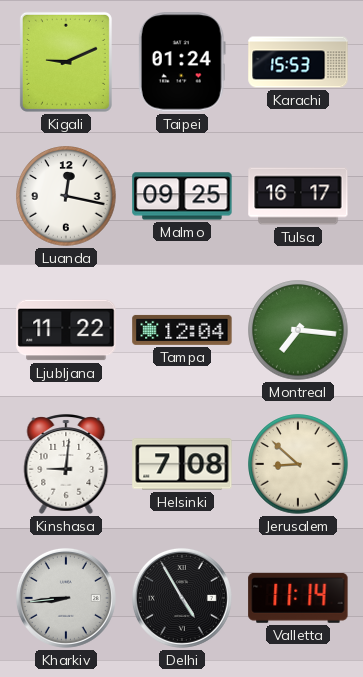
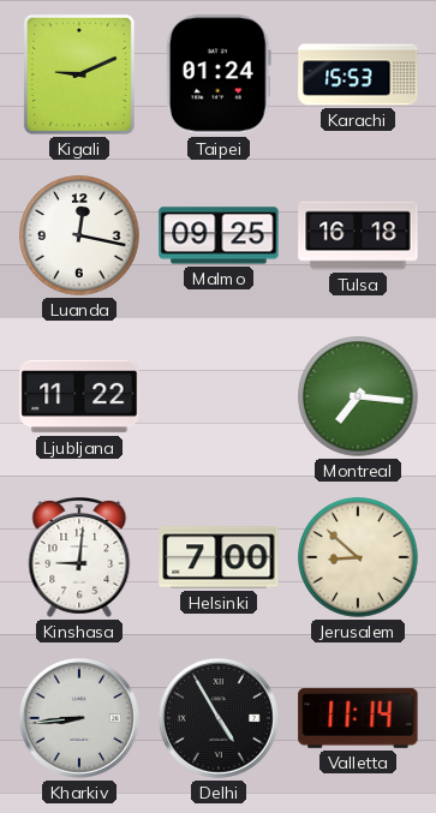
Tulsa: 16:17 -> 16:18 (358, 235)
Tampa: 12:04 -> none (182, 330)
Helsinki: 7:08 -> 7:00 (219, 557)
